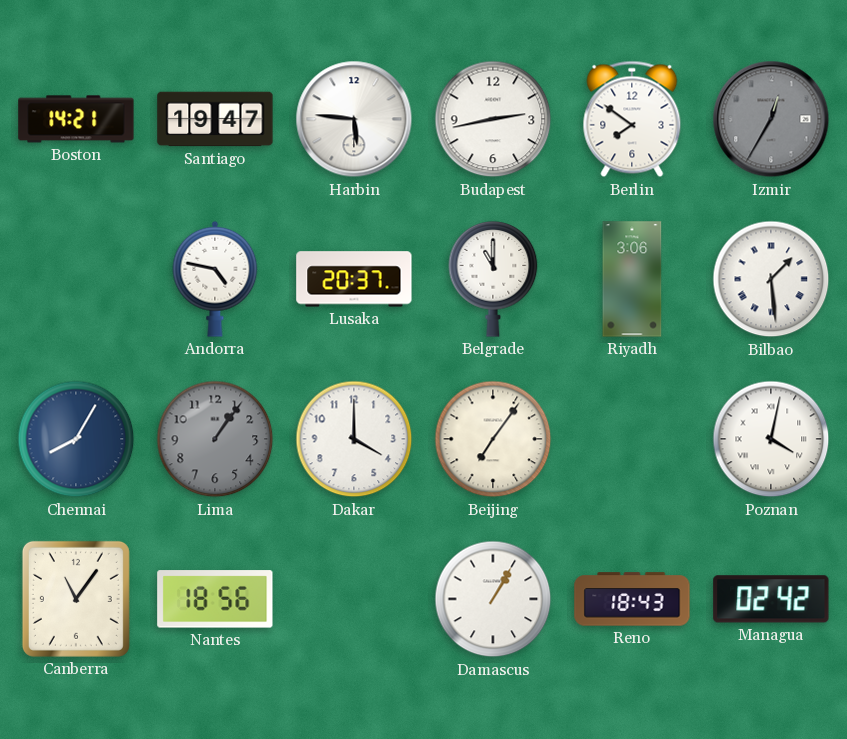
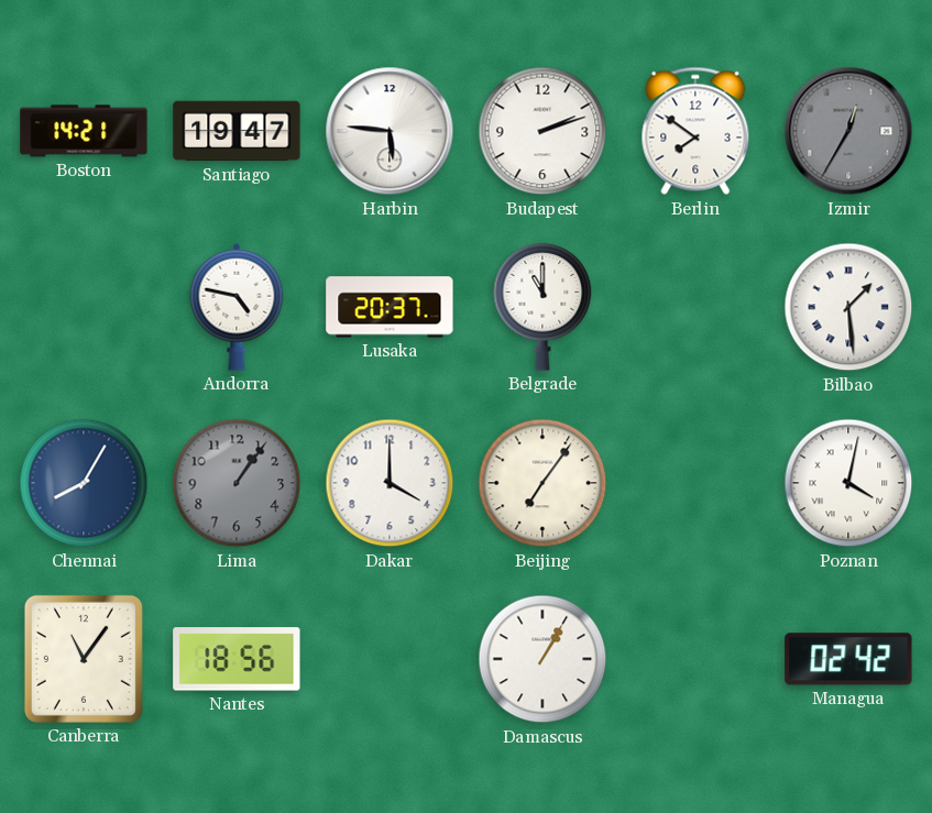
Budapest: 2:43 -> 2:12 (542, 131)
Riyadh: 3:06 -> none (632, 279)
Reno: 18:43 -> none (632, 599)
